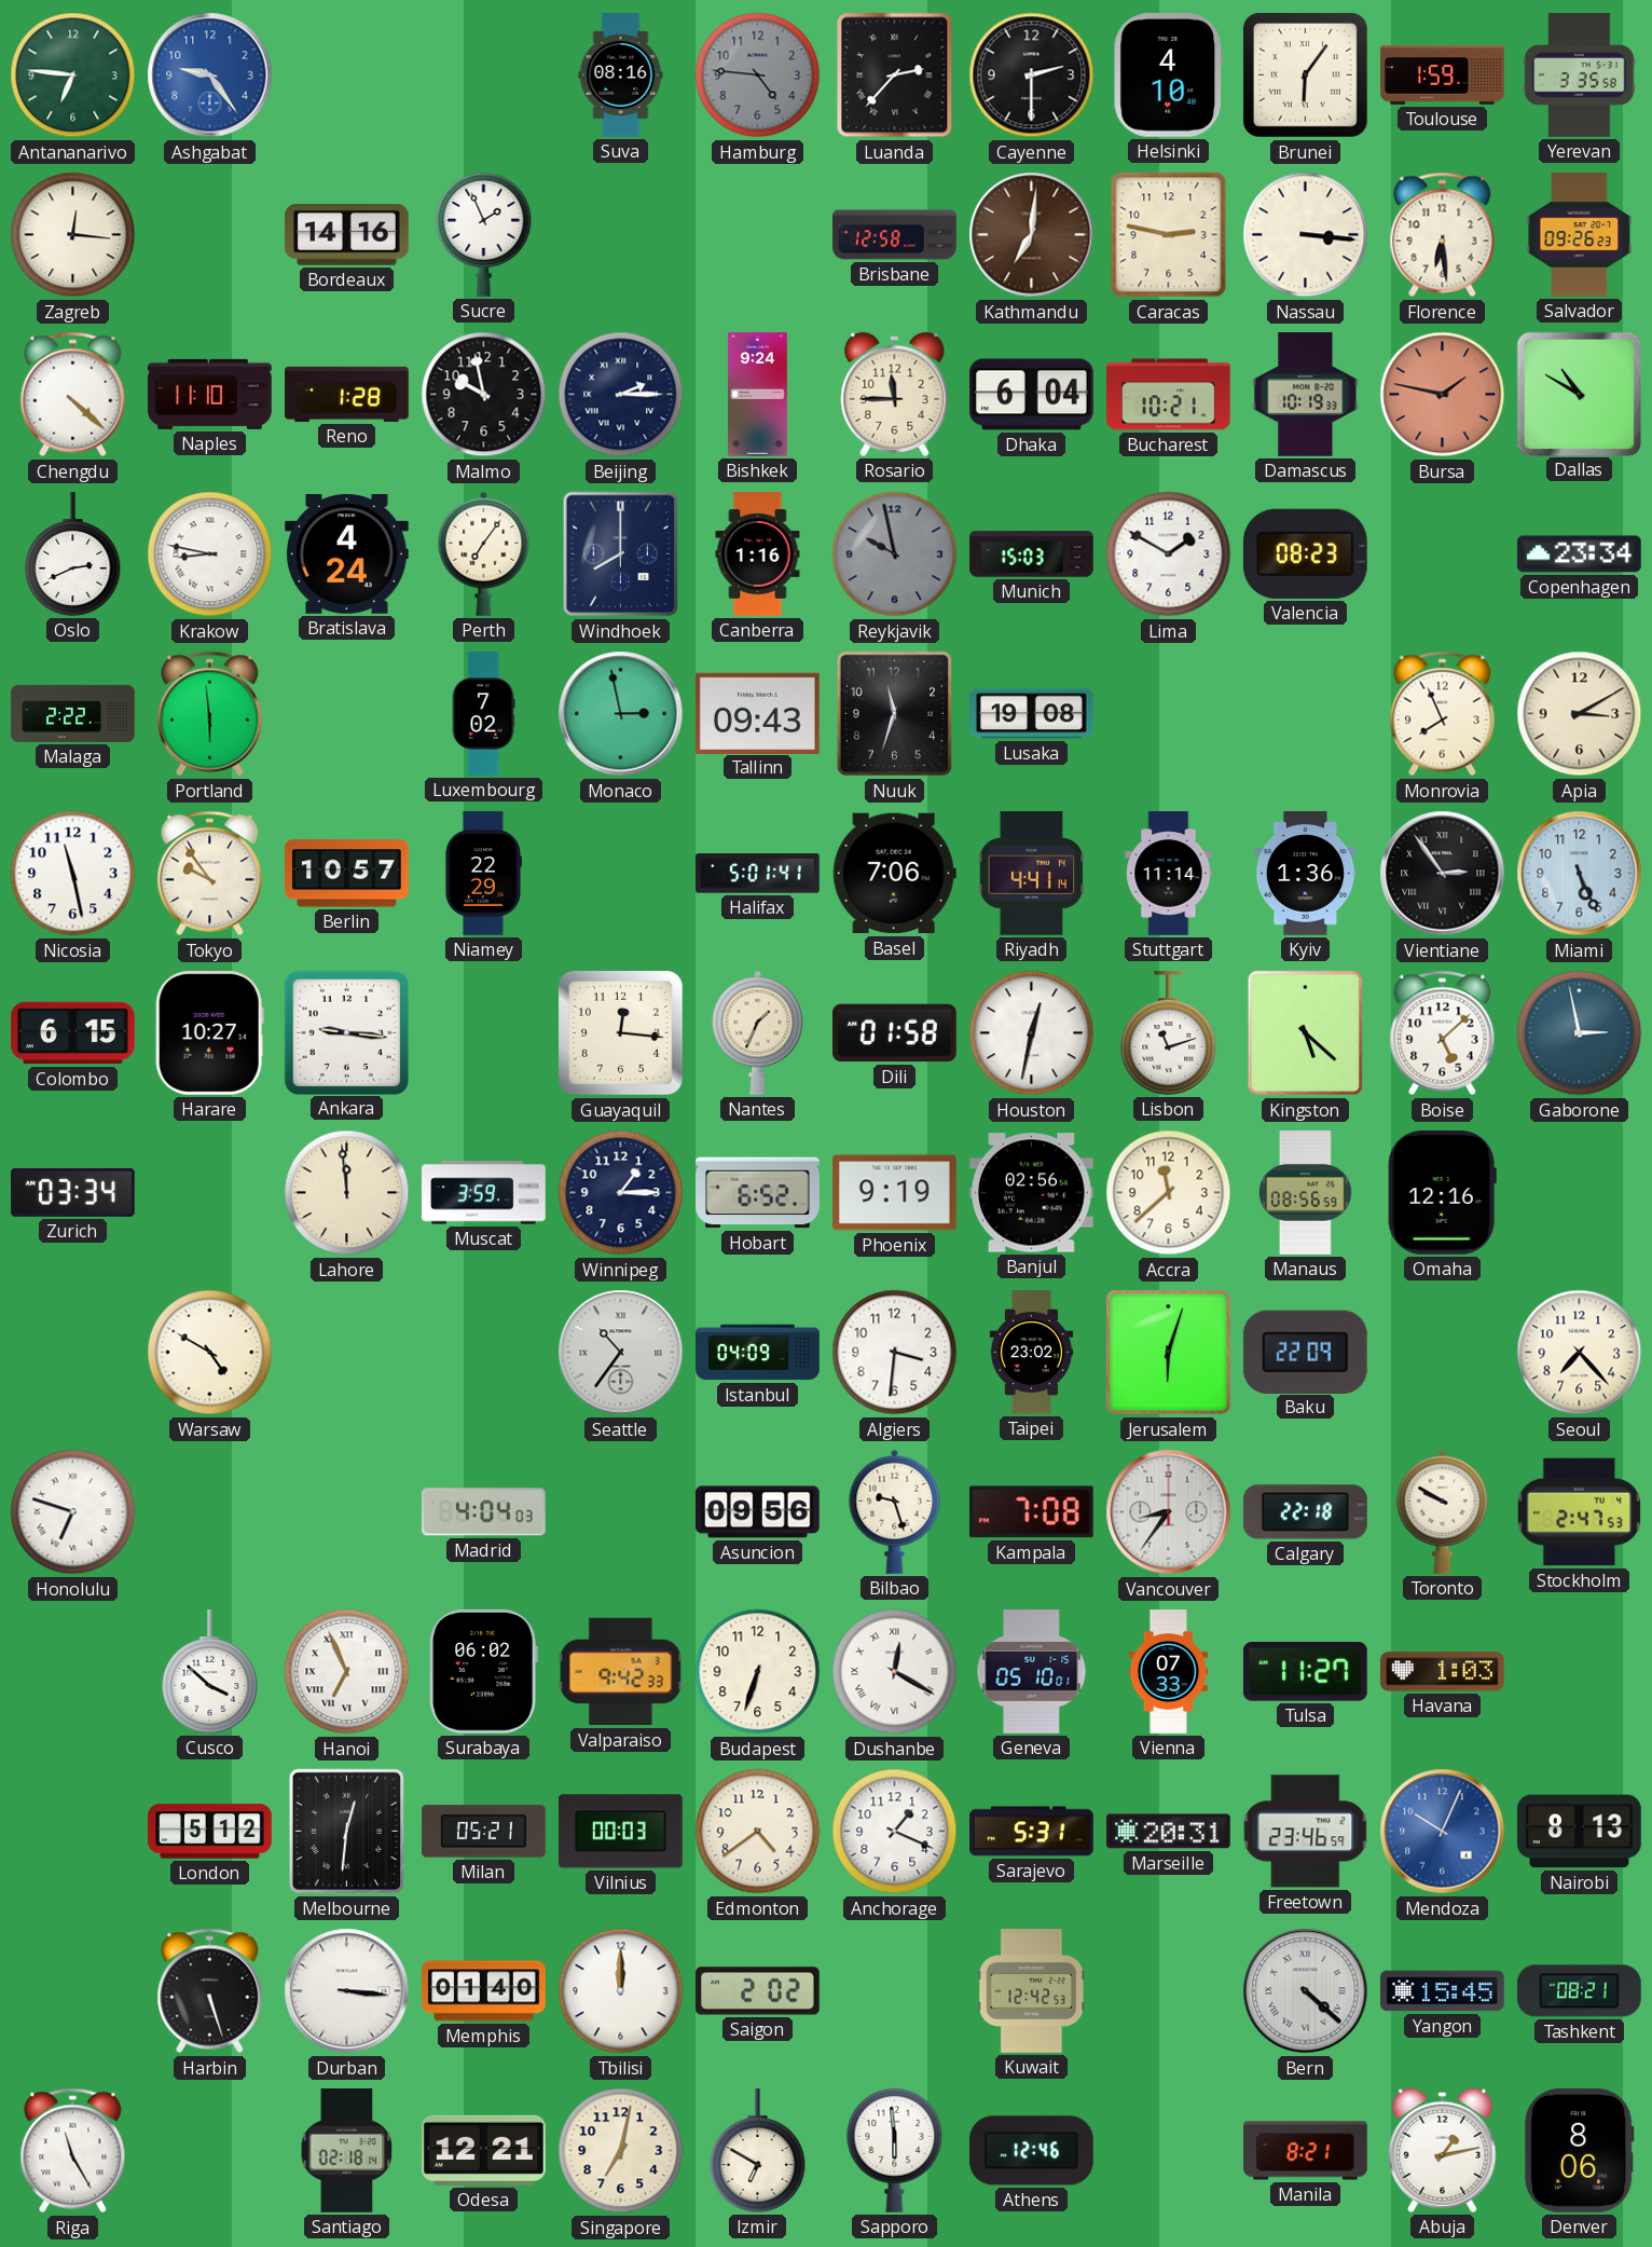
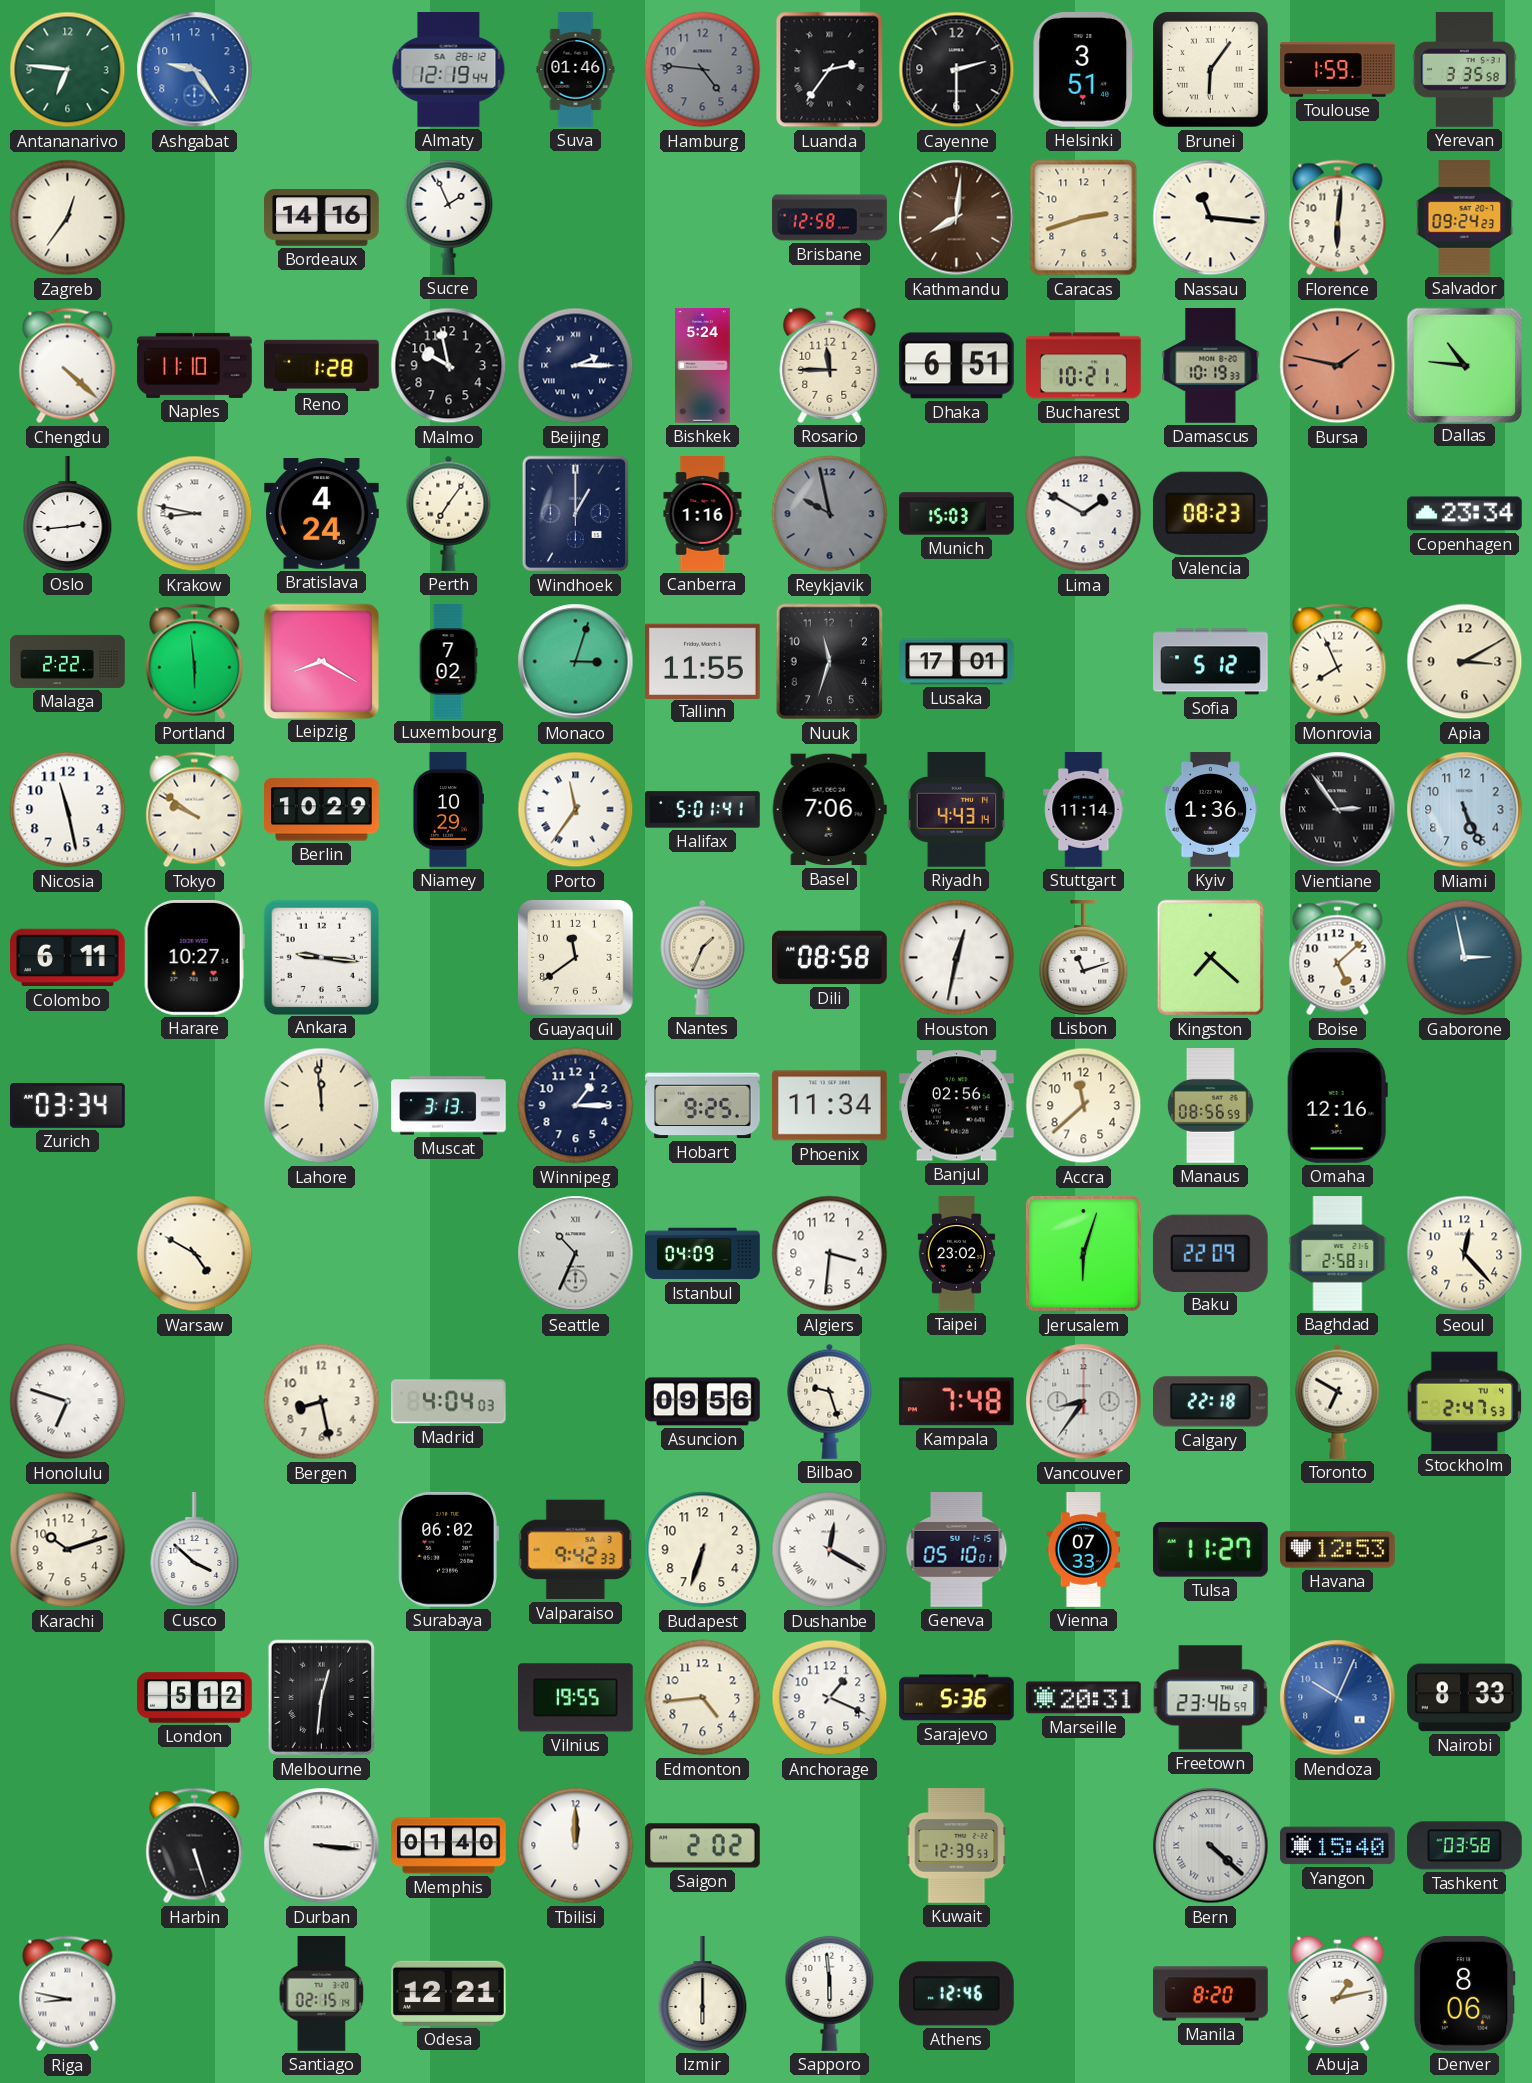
Almaty: none -> 12:19 (449, 70)
Suva: 08:16 -> 01:46 (576, 70)
Luanda: 2:37 -> 2:36 (830, 70)
Helsinki: 4:10 -> 3:51 (1083, 70)
Zagreb: 12:16 -> 12:36 (68, 218)
Kathmandu: 7:01 -> 8:01 (957, 218)
Caracas: 2:47 -> 2:42 (1084, 218)
Nassau: 3:16 -> 11:16 (1211, 218)
Florence: 6:29 -> 6:01 (1338, 218)
Salvador: 09:26 -> 09:24 (1465, 218)
Bishkek: 9:24 -> 5:24 (703, 366)
Dhaka: 6:04 -> 6:51 (957, 366)
Dallas: 10:50 -> 10:46 (1464, 365)
Oslo: 2:41 -> 2:44 (68, 514)
Windhoek: 8:00 -> 1:00 (575, 514)
Leipzig: none -> 8:20 (321, 661)
Monaco: 2:58 -> 3:03 (576, 662)
Tallinn: 09:43 -> 11:55 (703, 661)
Lusaka: 19:08 -> 17:01 (957, 662)
Sofia: none -> 5:12 (1211, 662)
Tokyo: 9:54 -> 9:51 (195, 810)
Berlin: 10:57 -> 10:29 (322, 810)
Niamey: 22:29 -> 10:29 (448, 810)
Porto: none -> 11:36 (576, 810)
Riyadh: 4:41 -> 4:43 (957, 810)
Colombo: 6:15 -> 6:11 (68, 958)
Guayaquil: 12:16 -> 11:39 (576, 958)
Dili: 01:58 -> 08:58 (830, 958)
Kingston: 5:22 -> 7:22 (1210, 958)
Muscat: 3:59 -> 3:13 (449, 1106)
Hobart: 6:52 -> 9:25 (703, 1106)
Phoenix: 9:19 -> 11:34 (830, 1106)
Seattle: 10:36 -> 10:34 (576, 1254)
Baghdad: none -> 2:58 (1338, 1254)
Seoul: 7:23 -> 12:23 (1465, 1254)
Bergen: none -> 8:28 (322, 1402)
Kampala: 7:08 -> 7:48 (956, 1402)
Toronto: 9:50 -> 6:50 (1338, 1401)
Karachi: none -> 10:12 (68, 1550)
Hanoi: 6:56 -> none (347, 1672)
Havana: 1:03 -> 12:53 (1338, 1550)
Milan: 05:21 -> none (484, 1832)
Vilnius: 00:03 -> 19:55 (576, 1698)
Edmonton: 4:39 -> 4:44 (703, 1698)
Sarajevo: 5:31 -> 5:36 (957, 1698)
Nairobi: 8:13 -> 8:33 (1465, 1698)
Kuwait: 12:42 -> 12:39 (957, 1846)
Yangon: 15:45 -> 15:40 (1338, 1846)
Tashkent: 08:21 -> 03:58 (1464, 1846)
Riga: 11:25 -> 8:47 (68, 1994)
Santiago: 02:18 -> 02:15 (322, 1994)
Singapore: 7:02 -> none (621, 2151)
Izmir: 6:50 -> 6:00 (703, 1994)
Manila: 8:21 -> 8:20 (1211, 1994)
